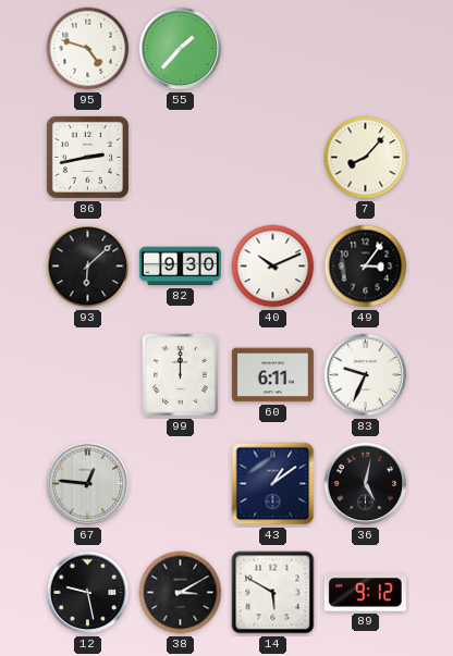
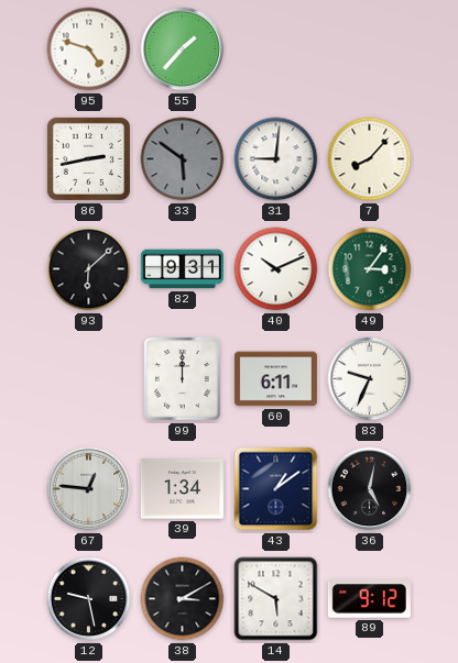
33: none -> 5:51 (183, 159)
31: none -> 9:01 (276, 159)
82: 9:30 -> 9:31 (182, 269)
49 dial: black -> green (370, 269)
39: none -> 1:34 (182, 489)
